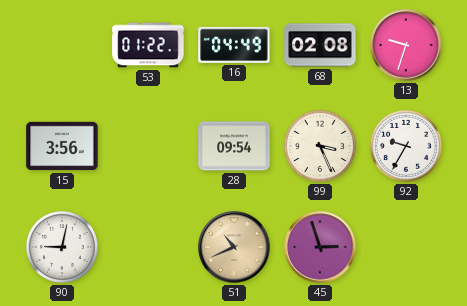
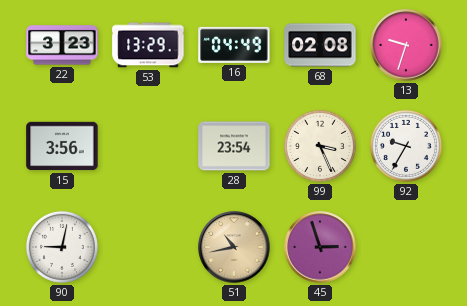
22: none -> 3:23 (62, 45)
53: 01:22 -> 13:29 (148, 45)
28: 09:54 -> 23:54 (234, 146)
51: 10:41 -> 10:43 (234, 247)
